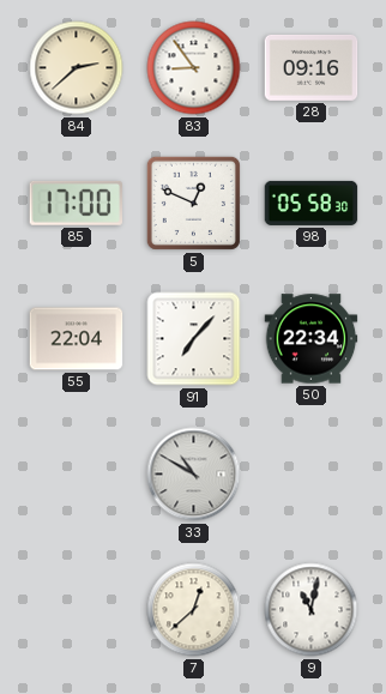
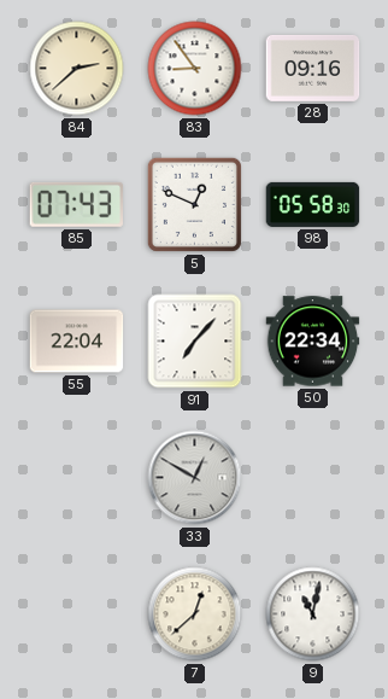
85: 17:00 -> 07:43 (77, 204)
33: 10:50 -> 12:50 (195, 478)
